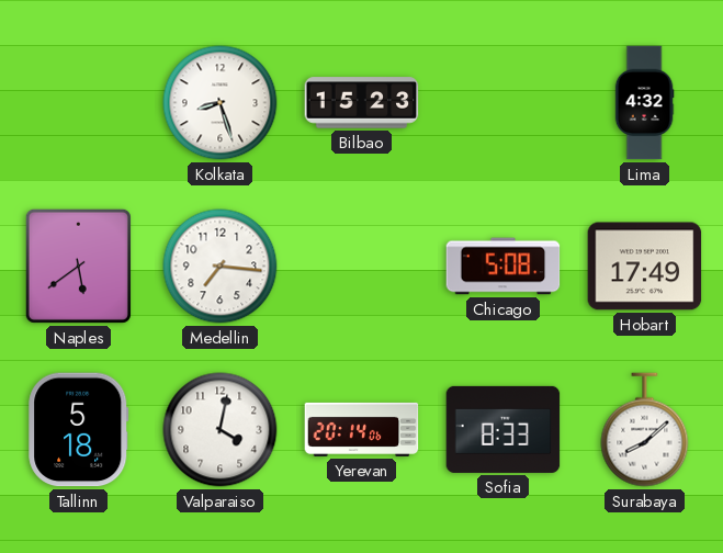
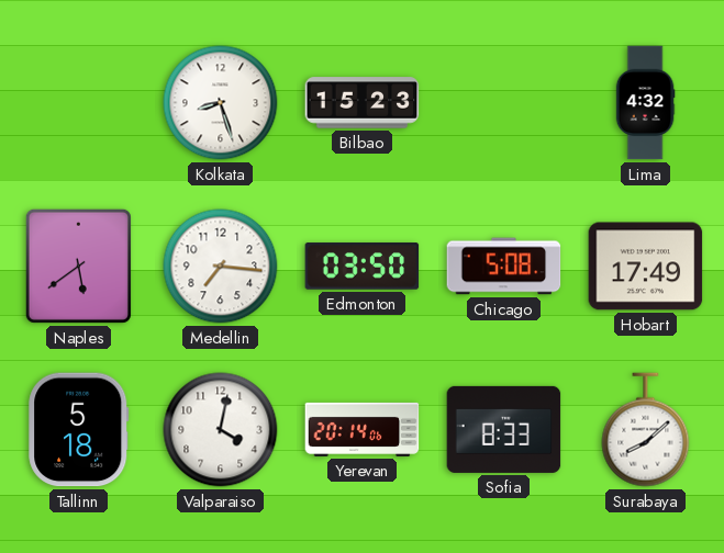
Edmonton: none -> 03:50 (363, 267)
